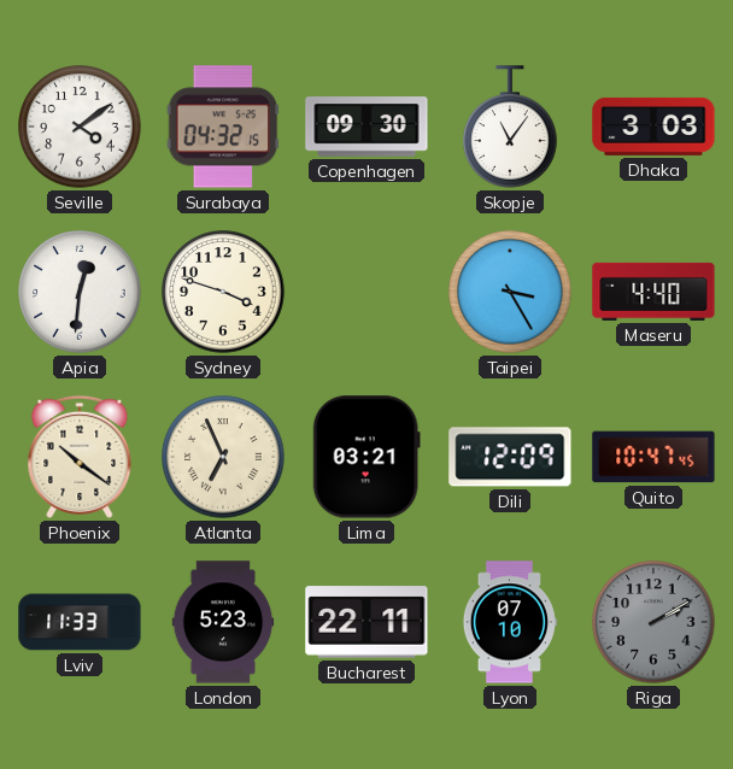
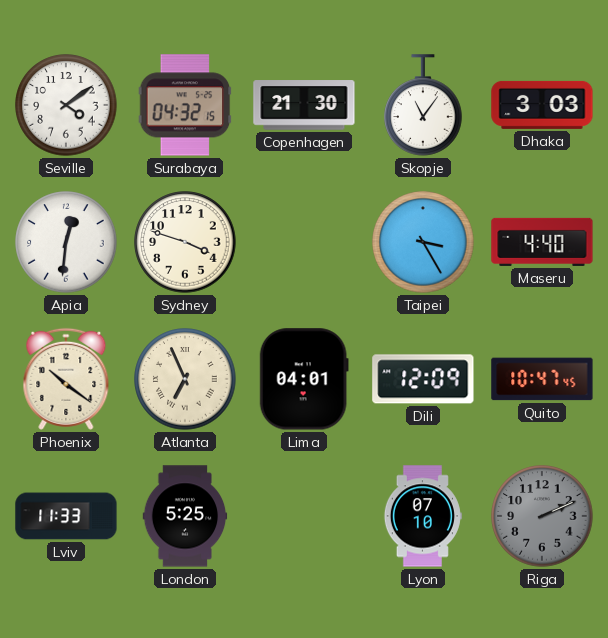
Copenhagen: 09:30 -> 21:30 (304, 105)
Lima: 03:21 -> 04:01 (304, 379)
London: 5:23 -> 5:25 (185, 516)
Bucharest: 22:11 -> none (366, 622)
Riga: 2:10 -> 2:11 (542, 516)
